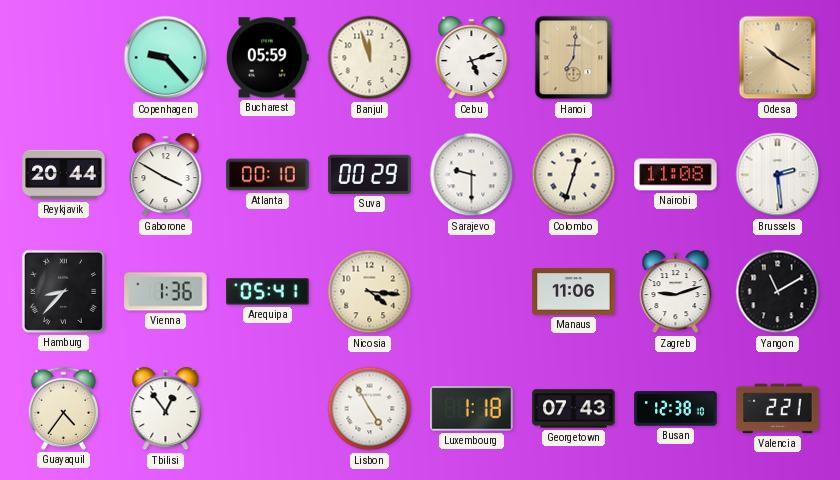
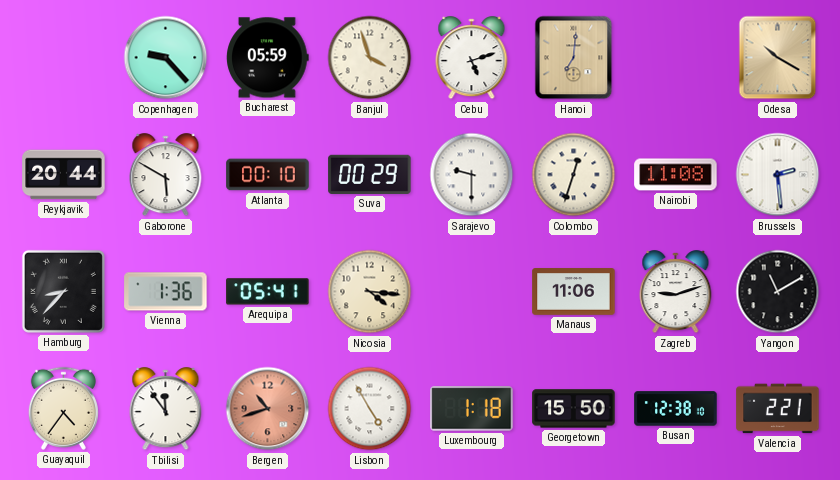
Banjul: 11:57 -> 3:57 (370, 58)
Gaborone: 3:50 -> 5:50 (166, 175)
Tbilisi: 12:54 -> 11:54 (166, 409)
Bergen: none -> 10:42 (268, 409)
Georgetown: 07:43 -> 15:50 (574, 409)
